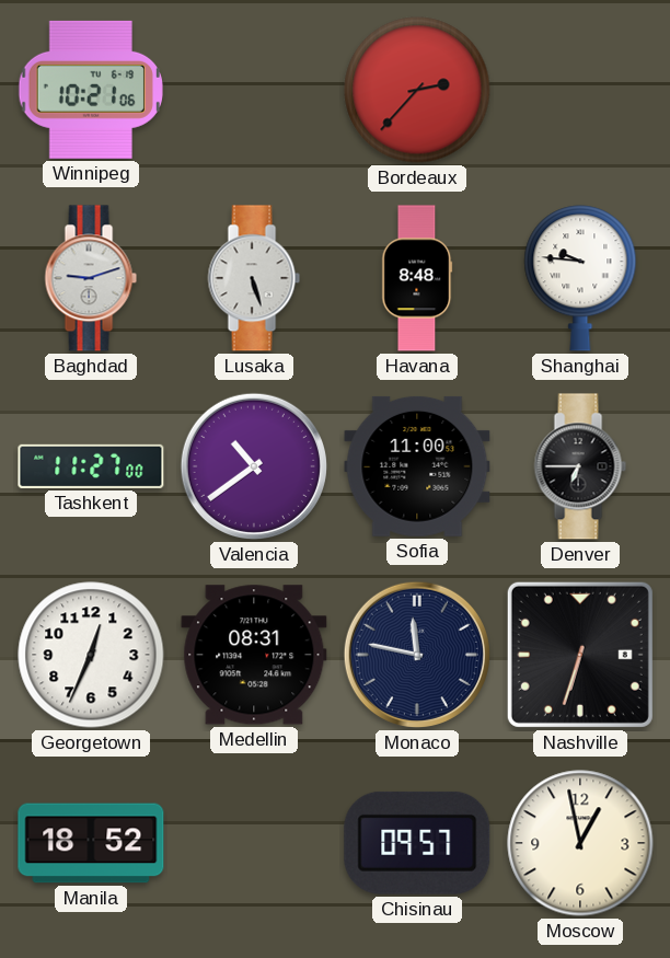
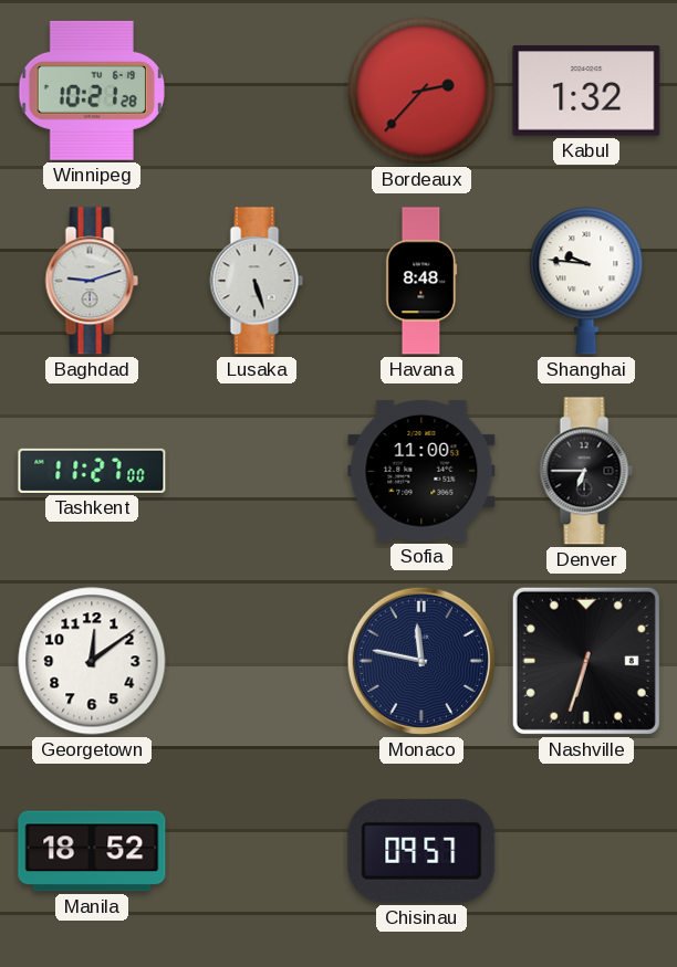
Winnipeg: 10:21:06 -> 10:21:28 (91, 91)
Kabul: none -> 1:32 (586, 91)
Valencia: 10:39 -> none (254, 466)
Georgetown: 12:34 -> 12:09 (92, 661)
Medellin: 08:31 -> none (254, 655)
Moscow: 12:58 -> none (580, 843)
